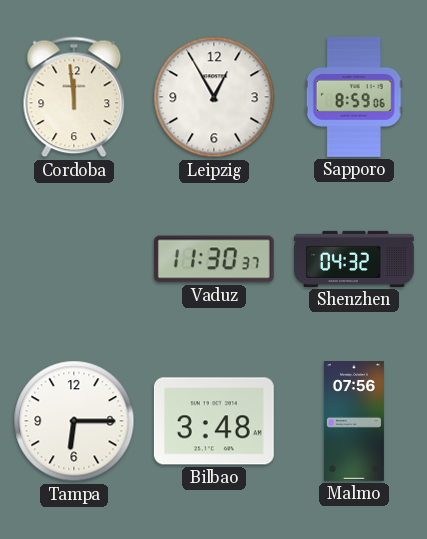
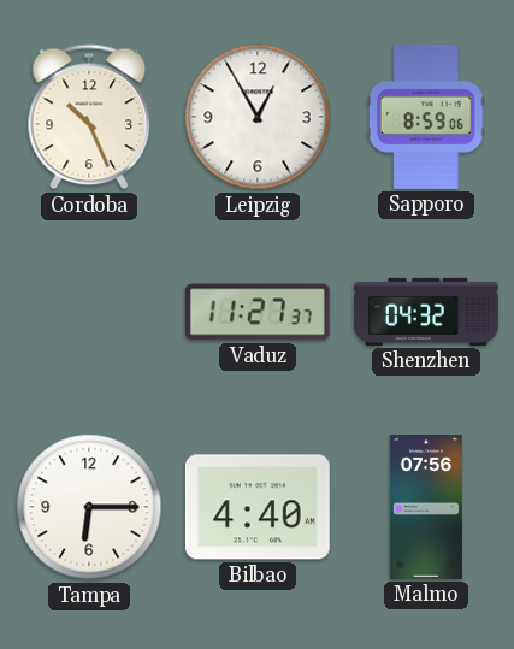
Cordoba: 11:59 -> 10:26 (89, 117)
Vaduz: 11:30 -> 11:27 (258, 312)
Bilbao: 3:48 -> 4:40 (258, 507)
